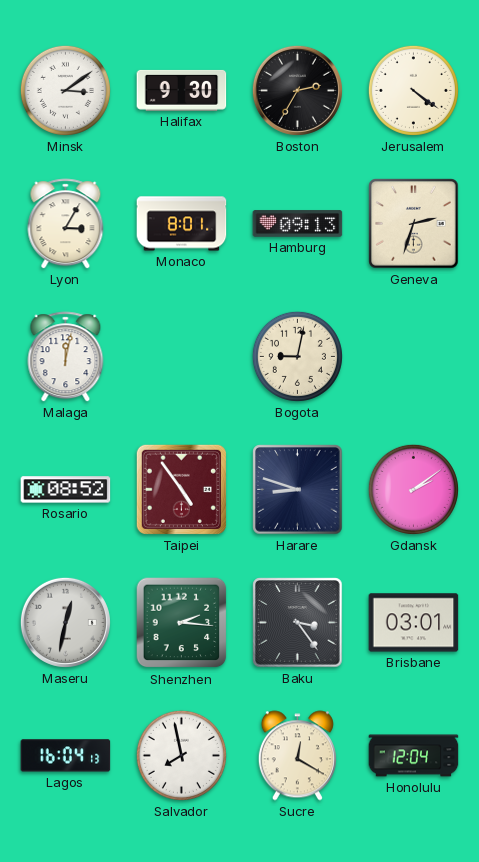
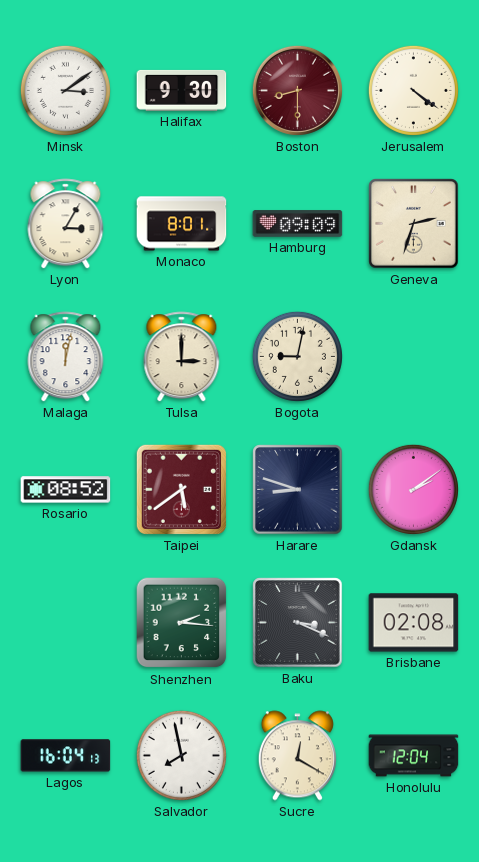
Boston: 2:35 -> 8:30 (297, 90)
Boston dial: black -> burgundy (297, 90)
Hamburg: 09:13 -> 09:09 (298, 224)
Tulsa: none -> 3:00 (182, 357)
Taipei: 4:54 -> 5:39 (181, 489)
Maseru: 12:32 -> none (65, 622)
Baku: 3:24 -> 3:19 (298, 623)
Brisbane: 03:01 -> 02:08 (414, 623)
